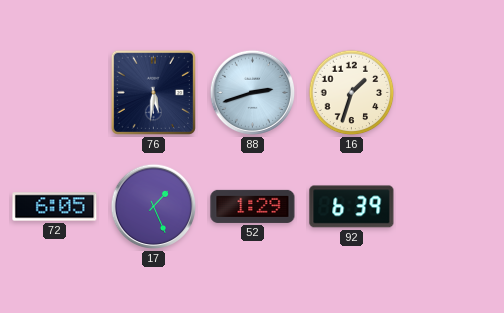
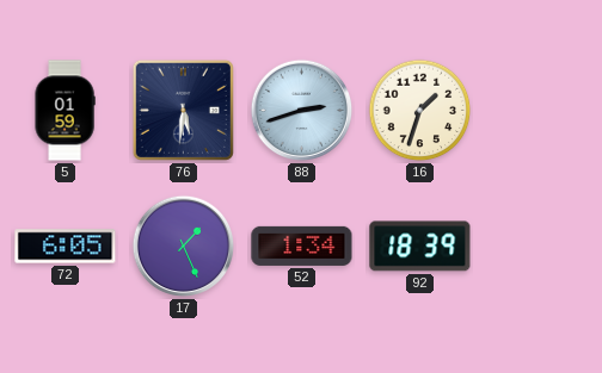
5: none -> 01:59 (64, 111)
52: 1:29 -> 1:34 (302, 245)
92: 6:39 -> 18:39 (420, 247)
